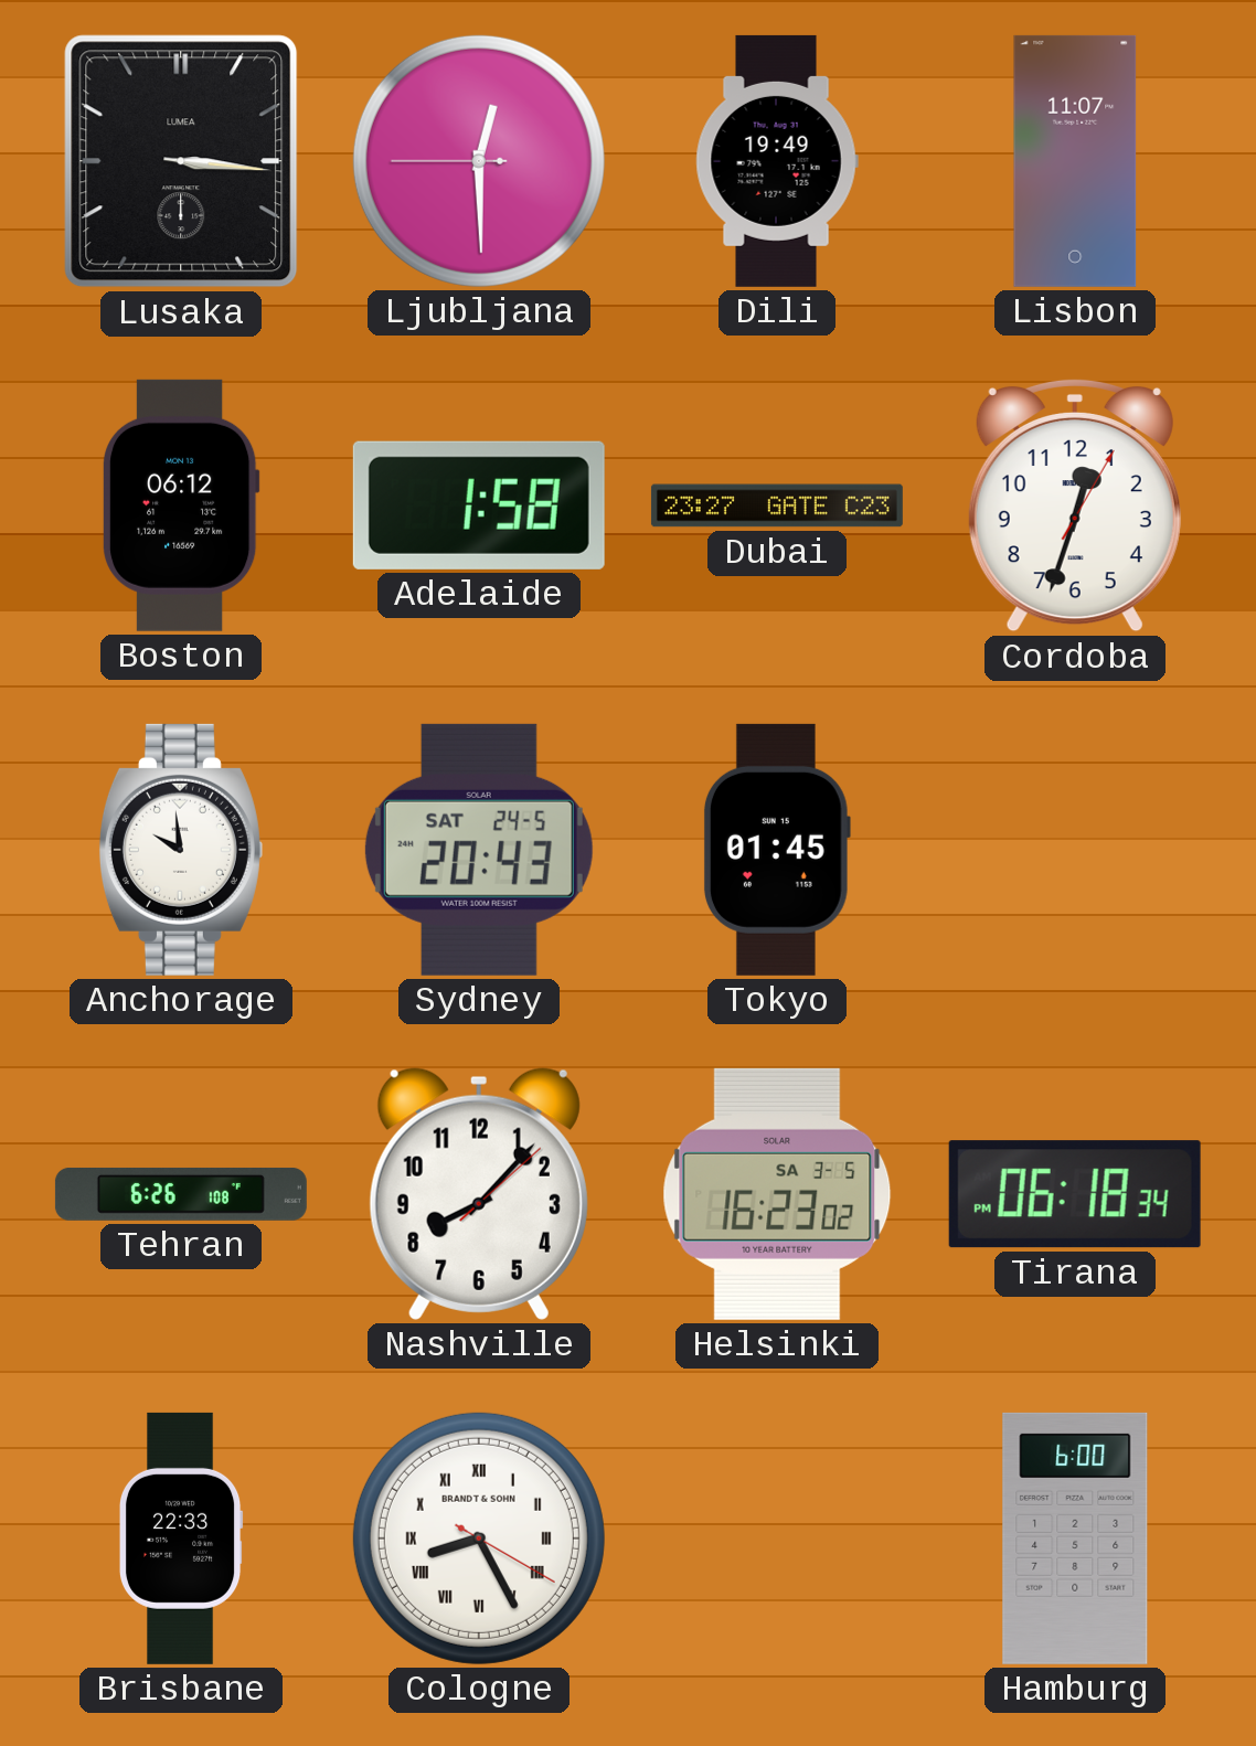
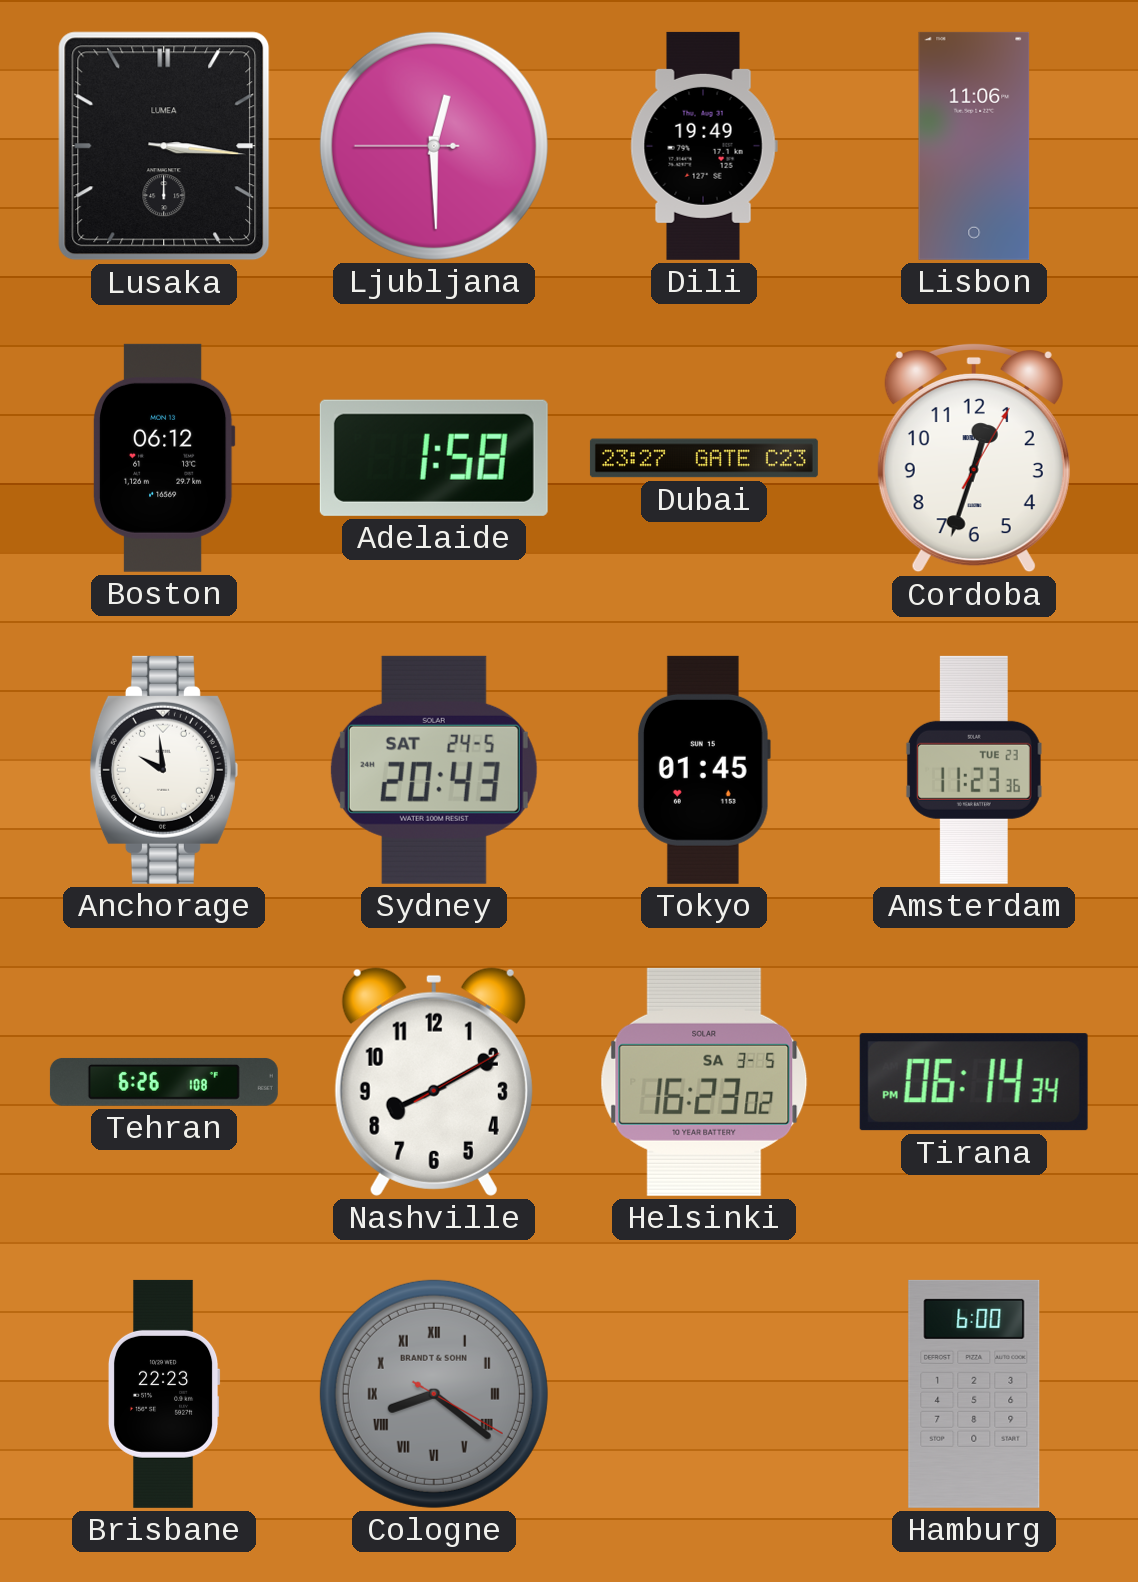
Lisbon: 11:07 -> 11:06 (974, 146)
Amsterdam: none -> 11:23 (974, 770)
Nashville: 8:07 -> 8:10 (434, 1082)
Tirana: 06:18 -> 06:14 (974, 1082)
Brisbane: 22:33 -> 22:23 (164, 1394)
Cologne: 8:25 -> 8:21 (434, 1394)
Cologne dial: white -> grey (434, 1394)
